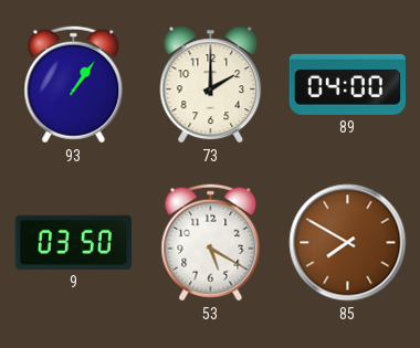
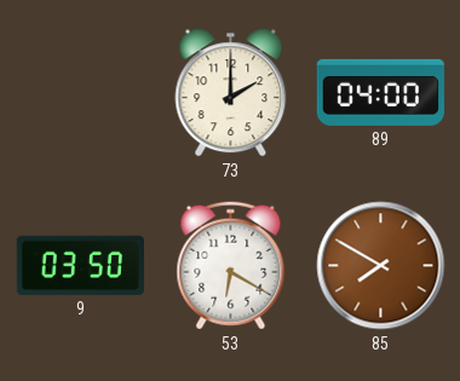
93: 1:06 -> none (74, 85)
53: 5:20 -> 6:20 (231, 266)
